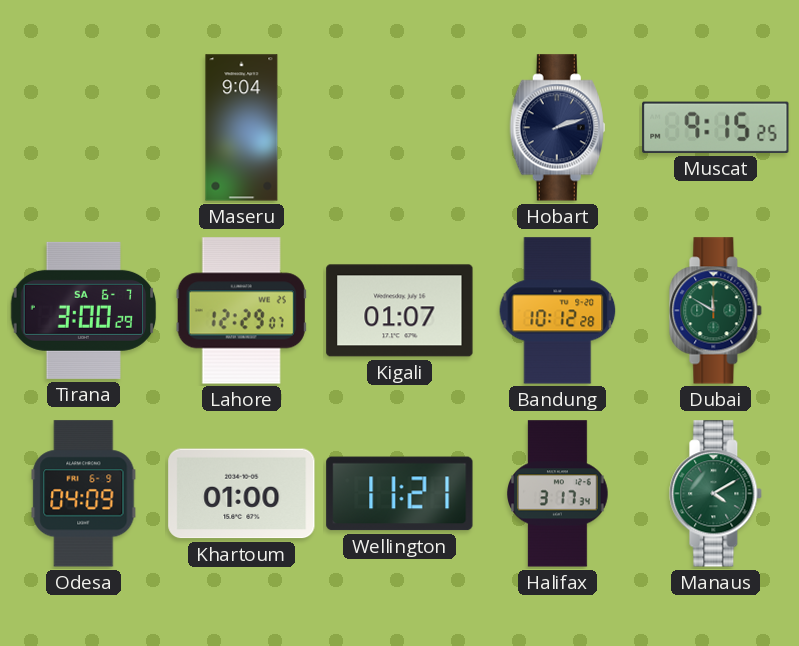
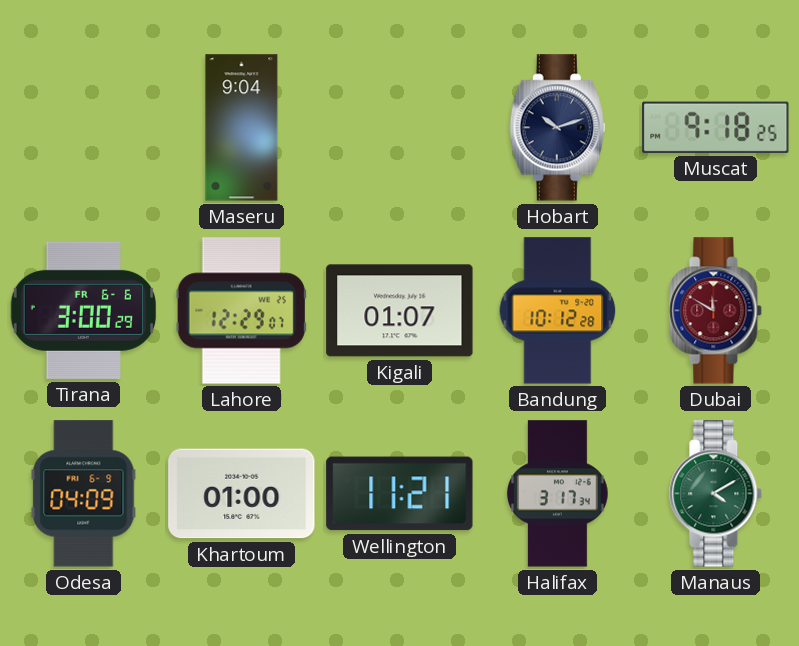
Hobart: 2:12 -> 10:12 (557, 128)
Muscat: 9:15 -> 9:18 (716, 127)
Tirana date: SA 6-7 -> FR 6-6 (84, 310)
Dubai dial: green -> burgundy (716, 311)
